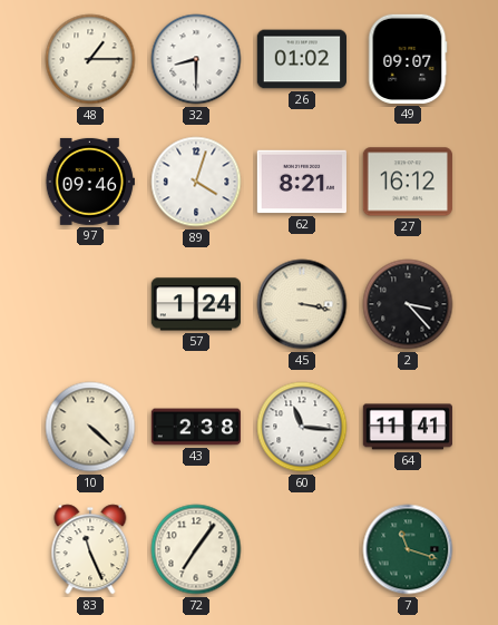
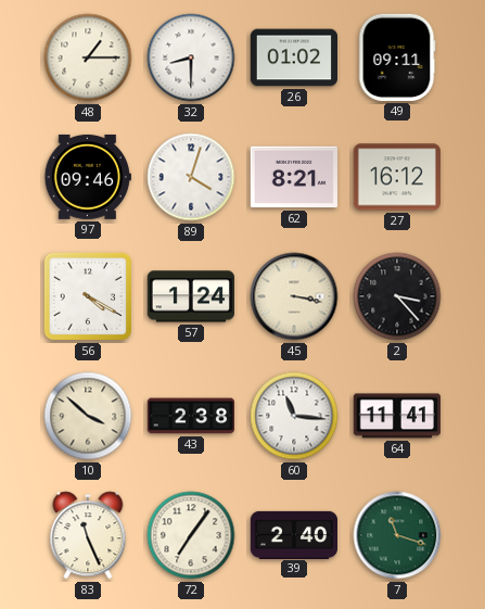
49: 09:07 -> 09:11 (397, 58)
56: none -> 4:20 (88, 296)
10: 4:22 -> 3:52 (88, 416)
39: none -> 2:40 (293, 534)
